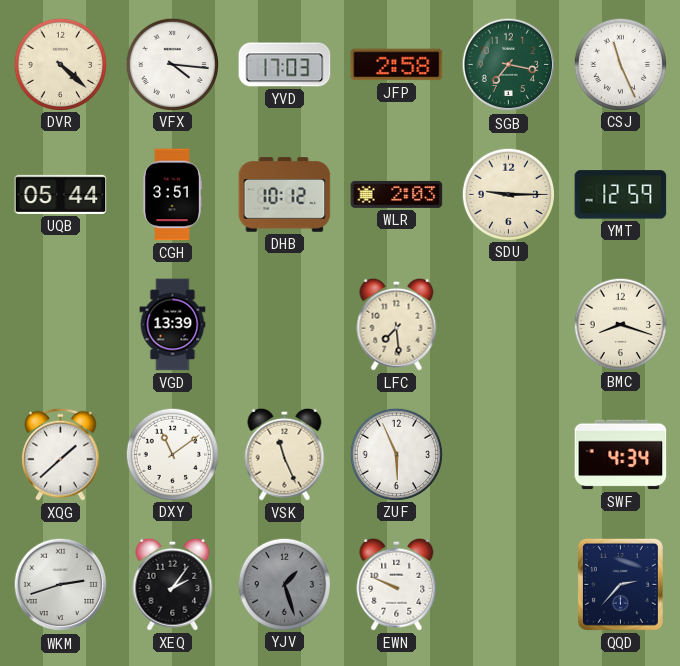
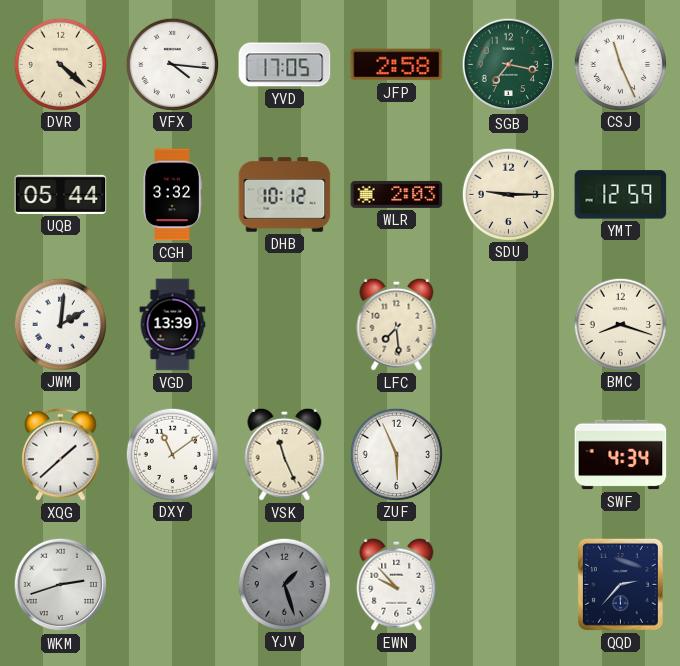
YVD: 17:03 -> 17:05 (285, 65)
CGH: 3:51 -> 3:32 (172, 195)
JWM: none -> 2:01 (60, 324)
XEQ: 2:06 -> none (173, 584)
EWN: 9:49 -> 9:53 (397, 584)
